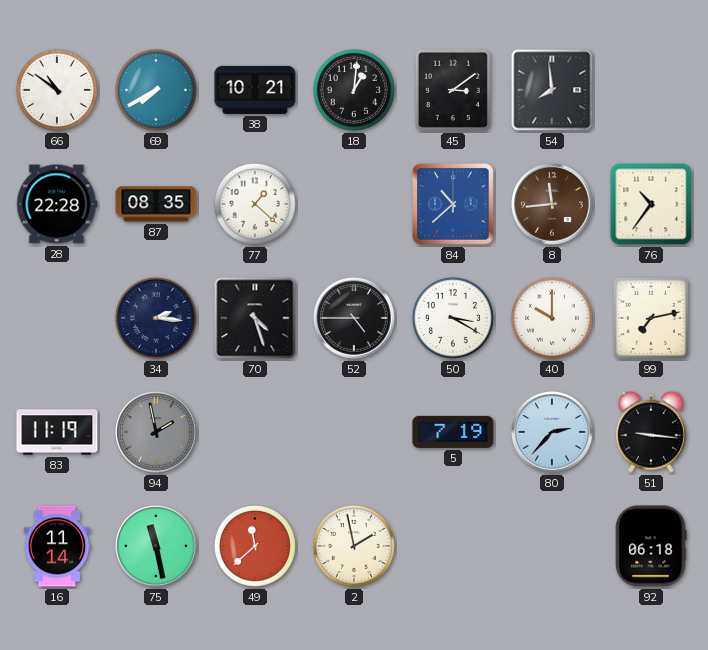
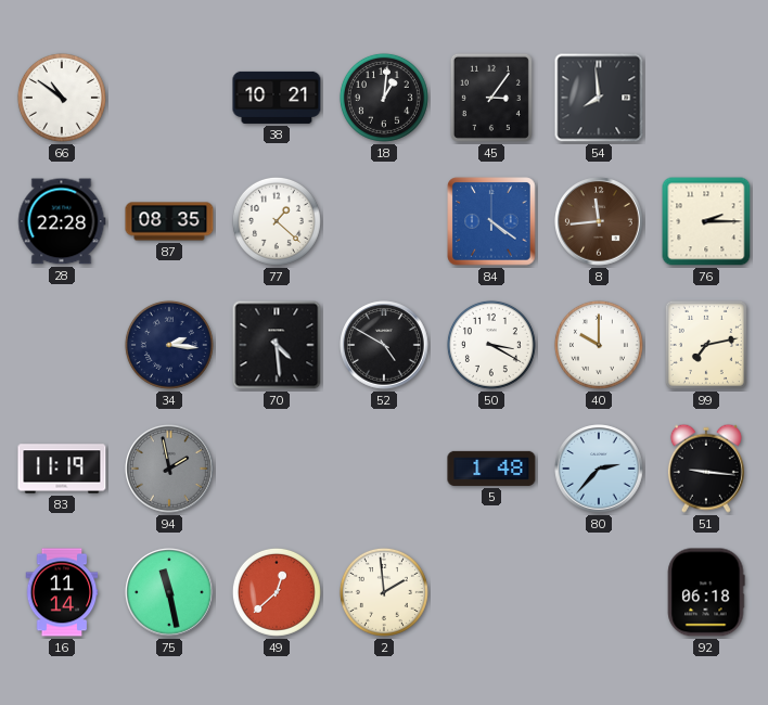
69: 7:40 -> none (156, 90)
45: 3:09 -> 3:06 (491, 98)
84: 10:38 -> 4:21 (491, 221)
76: 10:36 -> 2:15 (706, 221)
70: 4:27 -> 4:29 (277, 345)
52: 4:45 -> 4:50 (384, 345)
5: 7:19 -> 1:48 (491, 469)
49: 11:38 -> 12:38 (277, 592)
2: 1:58 -> 1:59 (384, 592)
